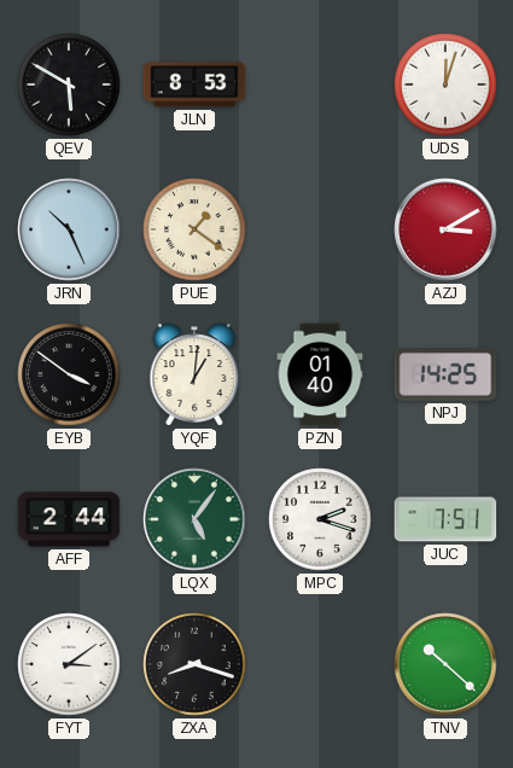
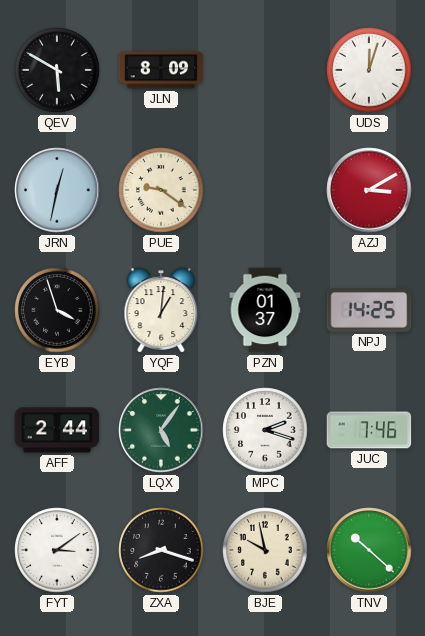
JLN: 8:53 -> 8:09 (161, 70)
JRN: 10:26 -> 12:32 (57, 190)
PUE: 1:21 -> 9:21 (161, 190)
EYB: 3:51 -> 3:57 (57, 310)
PZN: 01:40 -> 01:37 (265, 310)
JUC: 7:51 -> 7:46 (369, 430)
BJE: none -> 9:58 (265, 550)
